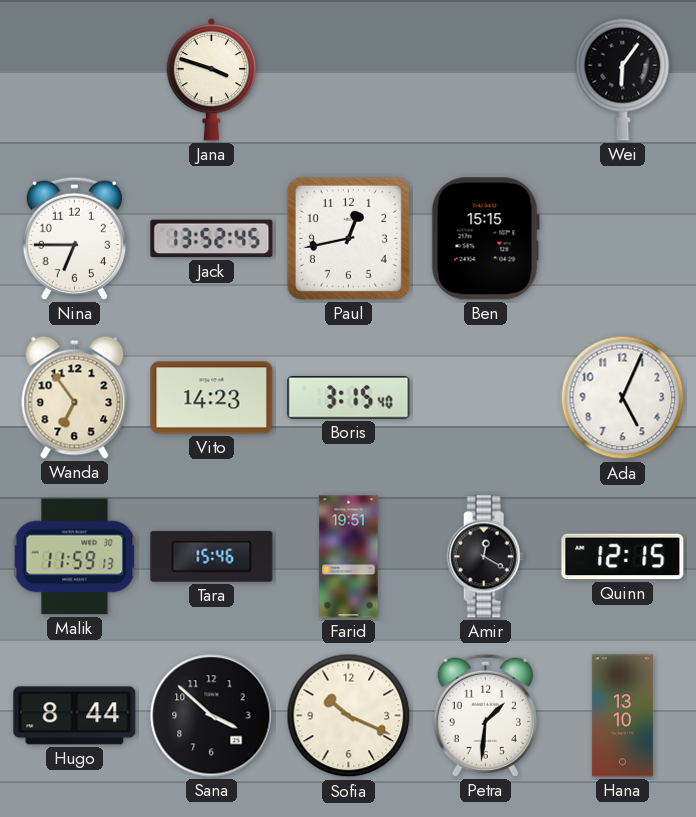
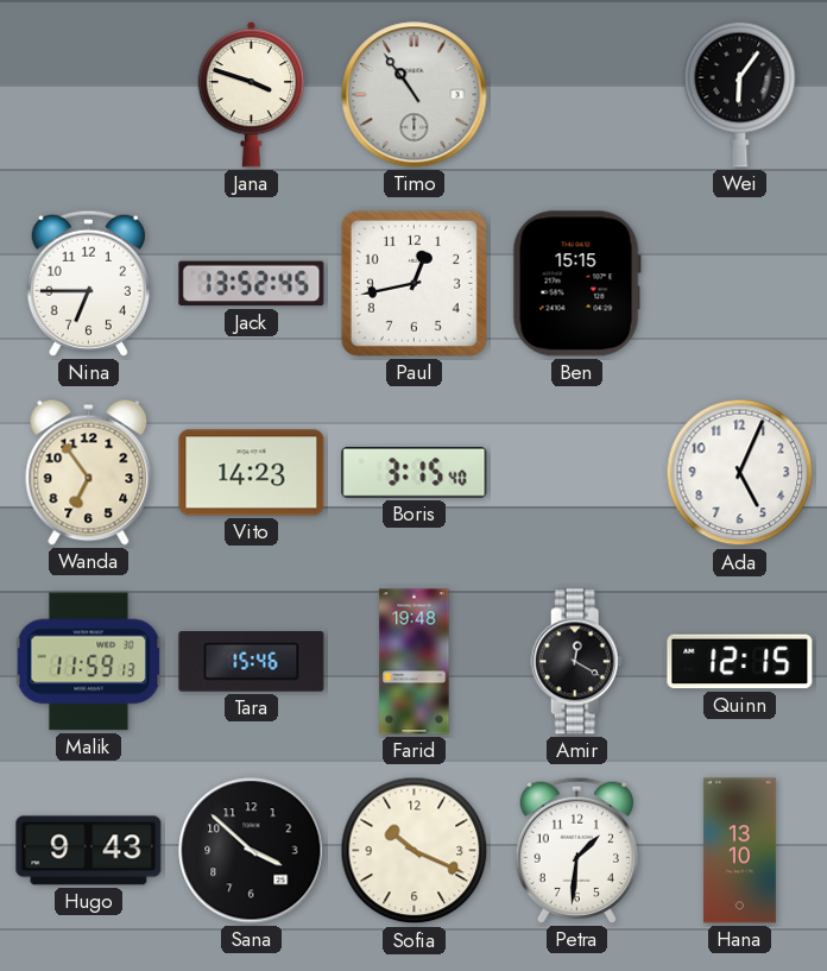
Timo: none -> 10:54 (415, 95)
Farid: 19:51 -> 19:48 (415, 662)
Hugo: 8:44 -> 9:43 (89, 851)
